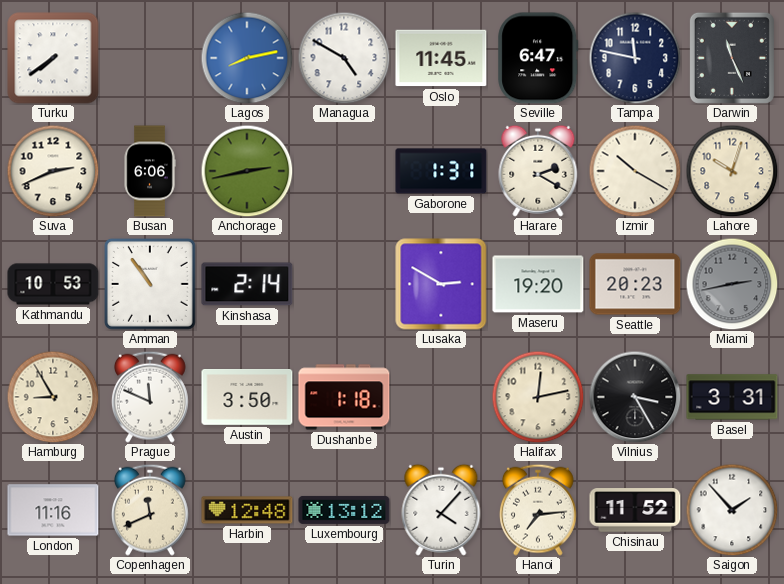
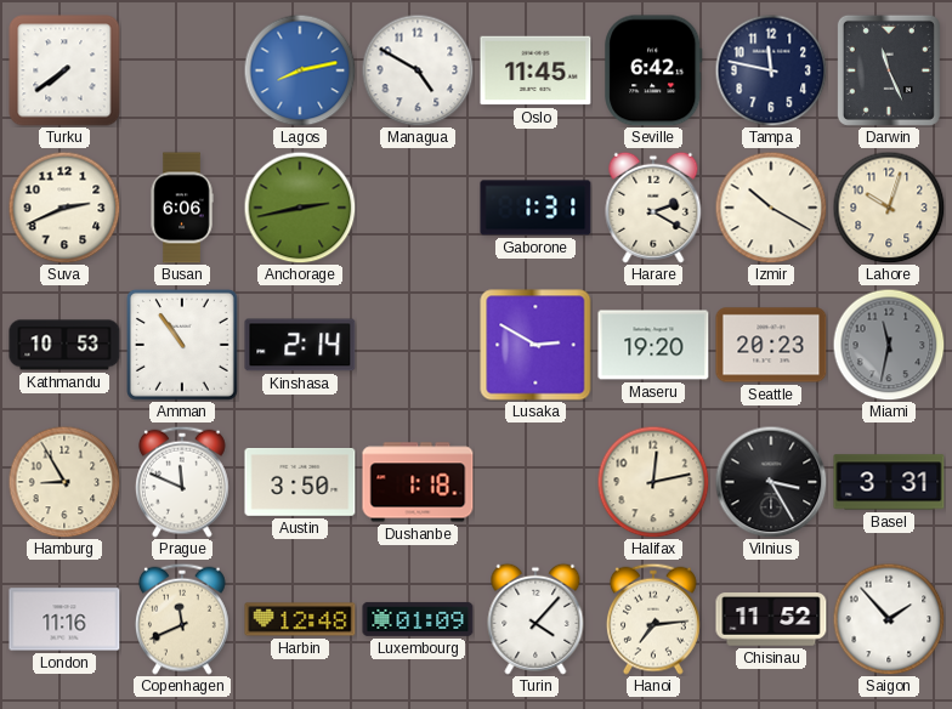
Seville: 6:47 -> 6:42 (653, 70)
Miami: 2:43 -> 11:32 (889, 345)
Luxembourg: 13:12 -> 01:09 (418, 619)
